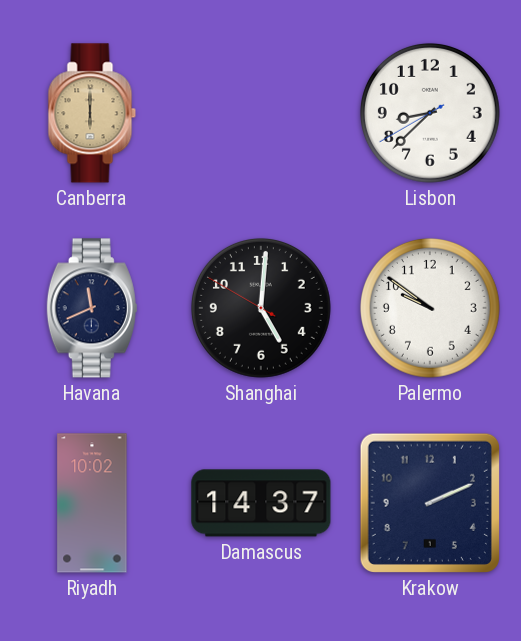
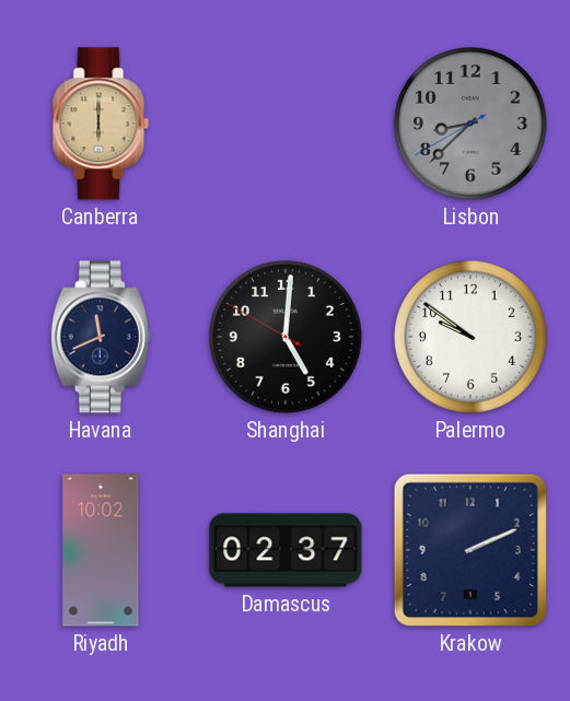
Lisbon dial: white -> grey (470, 124)
Damascus: 14:37 -> 02:37 (286, 550)
